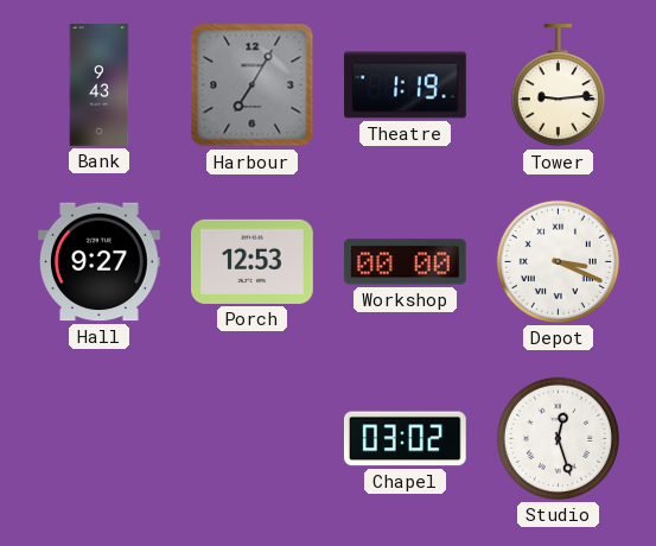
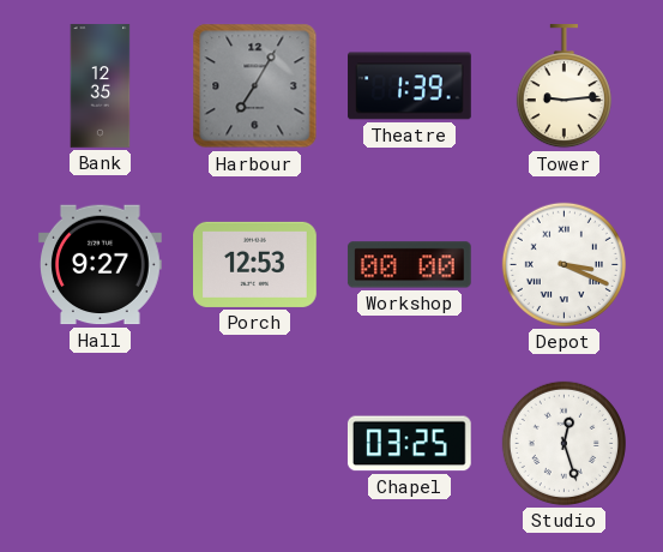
Bank: 9:43 -> 12:35 (101, 86)
Theatre: 1:19 -> 1:39 (410, 86)
Chapel: 03:02 -> 03:25 (409, 444)
